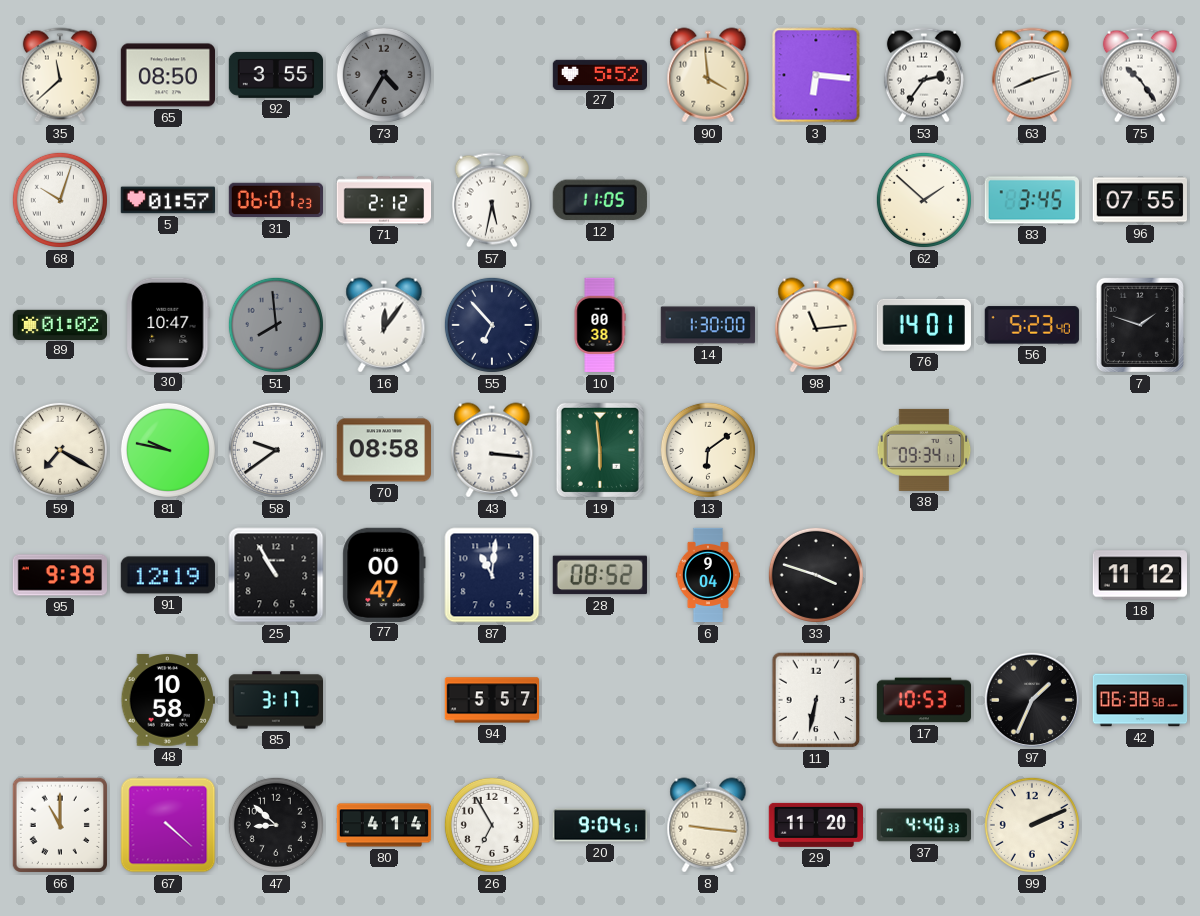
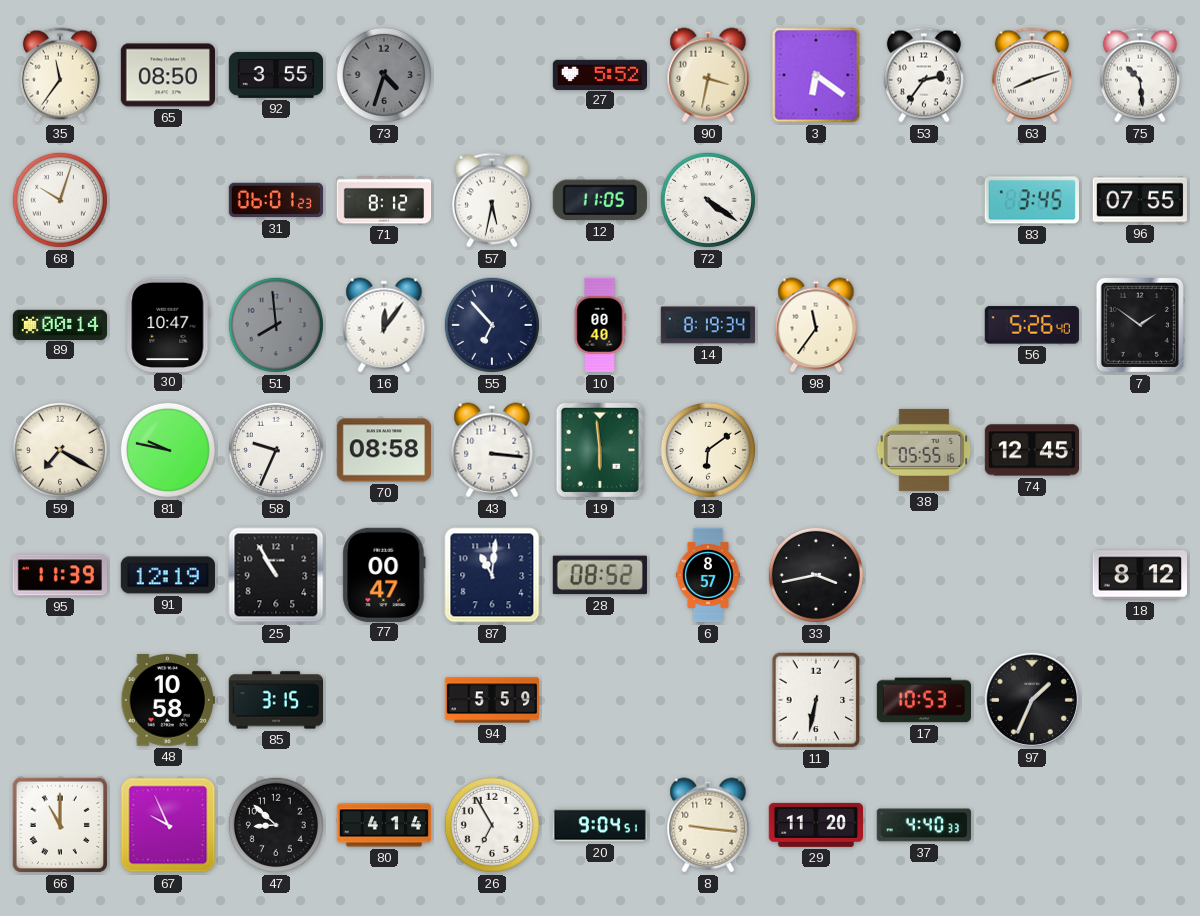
35: 11:38 -> 11:36 (60, 75)
73: 4:35 -> 4:33 (384, 75)
90: 3:59 -> 3:32 (708, 75)
3: 6:16 -> 6:21 (816, 75)
75: 10:24 -> 10:29 (1140, 75)
5: 01:57 -> none (167, 200)
71: 2:12 -> 8:12 (384, 200)
72: none -> 4:21 (708, 200)
62: 1:52 -> none (924, 200)
89: 01:02 -> 00:14 (59, 324)
10: 00:38 -> 00:40 (600, 325)
14: 1:30 -> 8:19 (708, 325)
98: 11:14 -> 11:36 (816, 325)
76: 14:01 -> none (924, 325)
56: 5:23 -> 5:26 (1032, 325)
7: 1:48 -> 1:51 (1140, 325)
58: 9:39 -> 9:34 (276, 450)
38: 09:34 -> 05:55 (924, 450)
74: none -> 12:45 (1031, 450)
95: 9:39 -> 11:39 (59, 575)
6: 9:04 -> 8:57 (707, 575)
33: 3:48 -> 3:43 (816, 575)
18: 11:12 -> 8:12 (1139, 575)
85: 3:17 -> 3:15 (275, 700)
94: 5:57 -> 5:59 (491, 700)
42: 06:38 -> none (1140, 700)
67: 4:22 -> 9:56 (168, 825)
99: 2:11 -> none (1032, 825)
